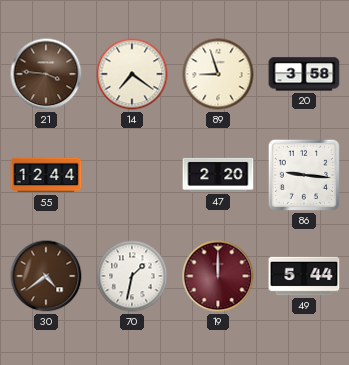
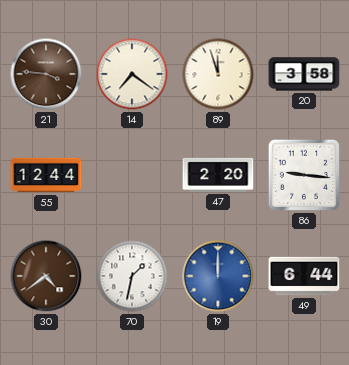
89: 8:57 -> 11:57 (218, 74)
19 dial: burgundy -> blue (218, 276)
49: 5:44 -> 6:44 (304, 276)
